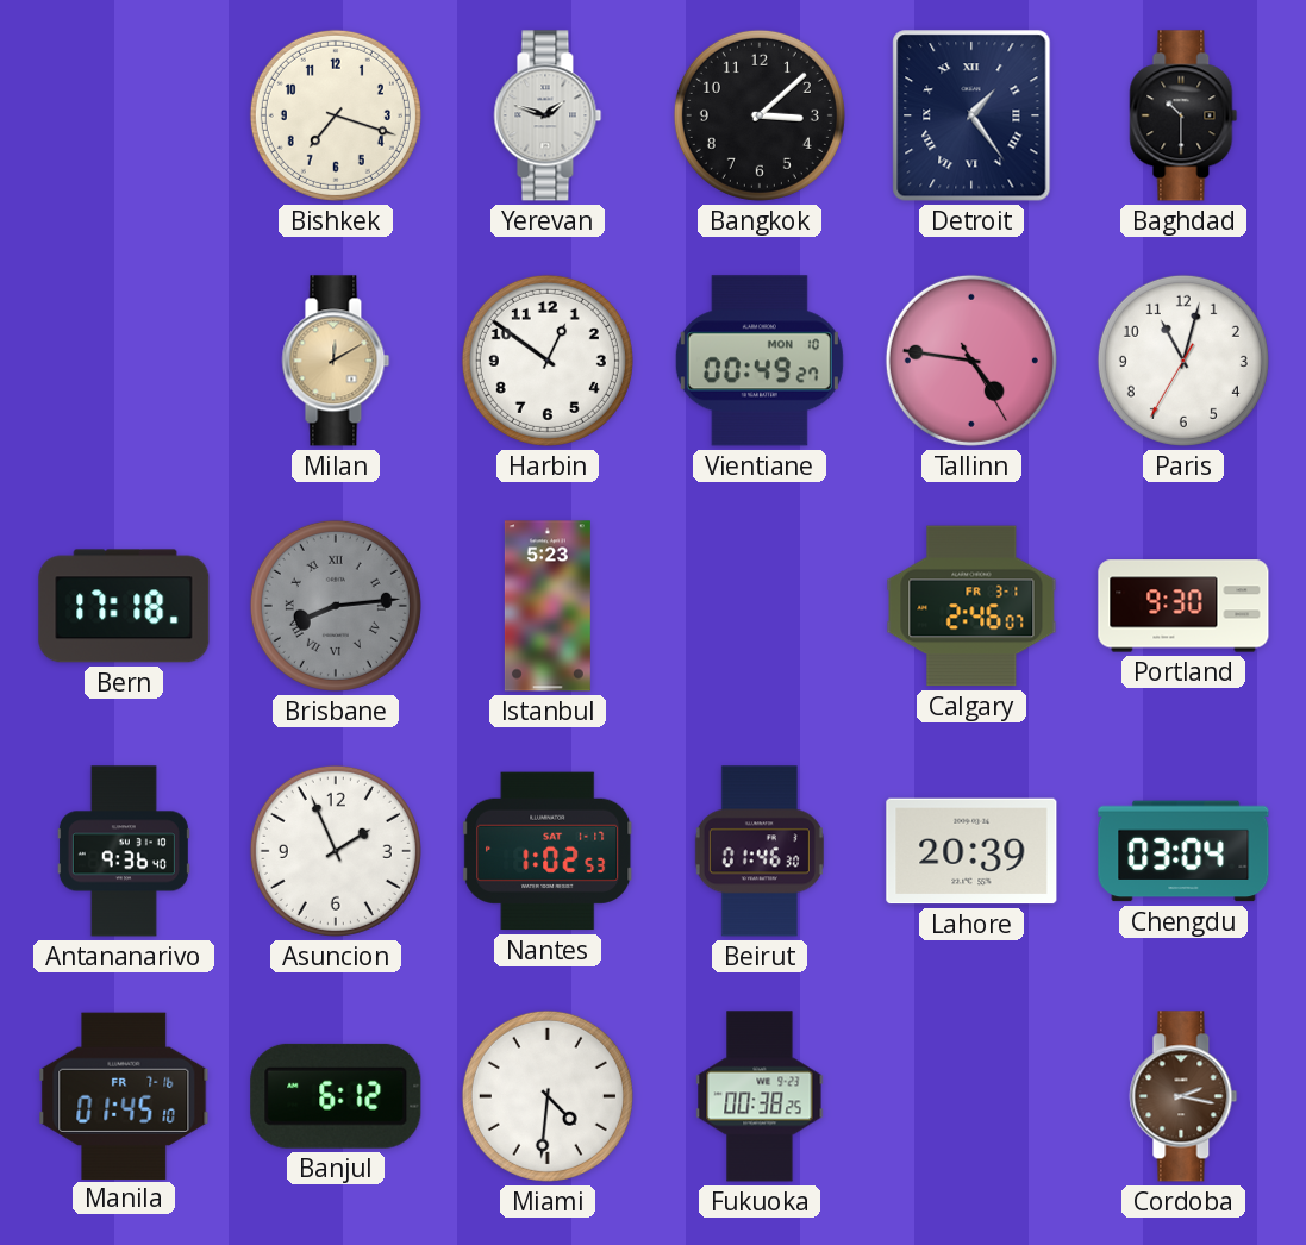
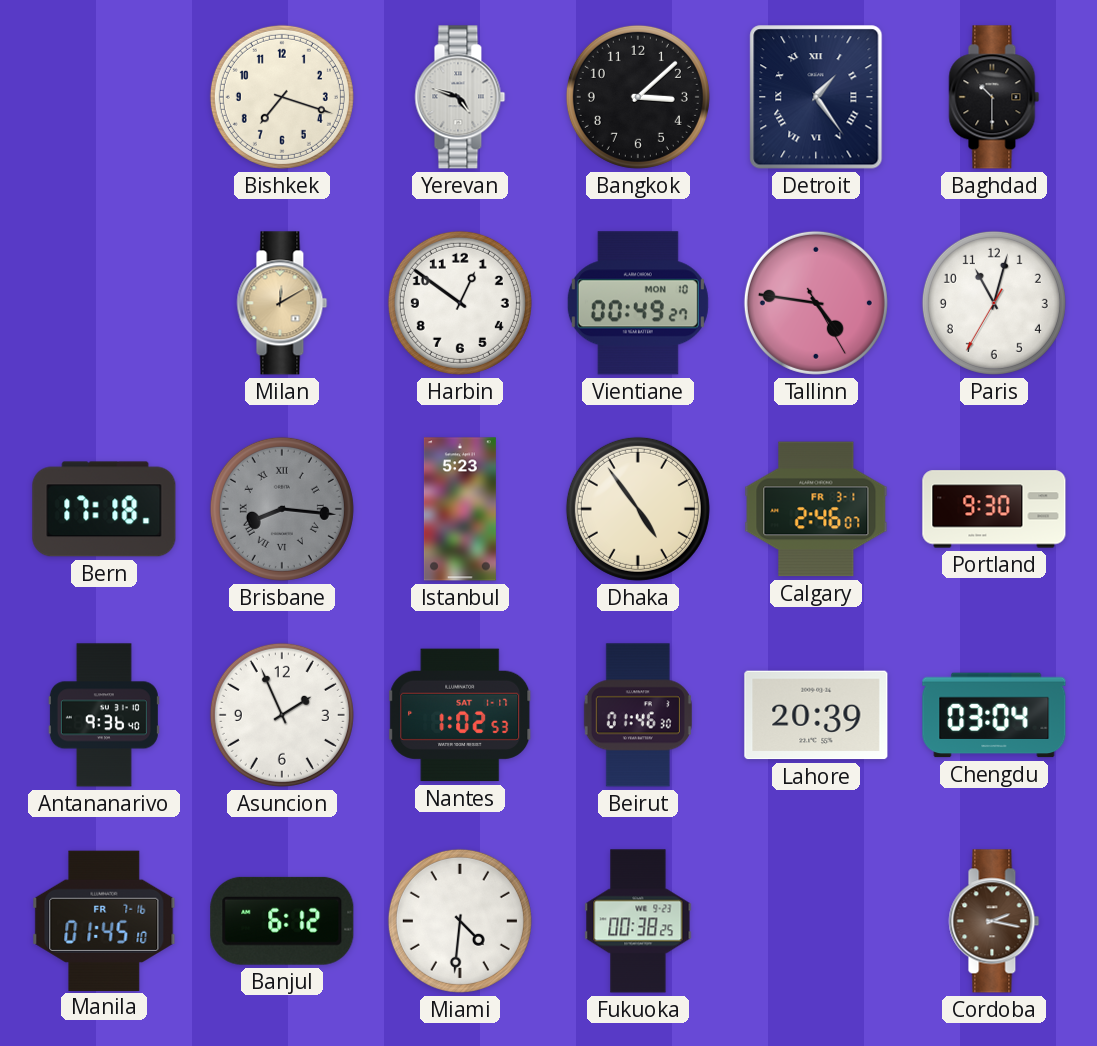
Yerevan: 1:48 -> 4:48 (460, 97)
Brisbane: 8:14 -> 8:16 (282, 509)
Dhaka: none -> 4:54 (638, 509)
